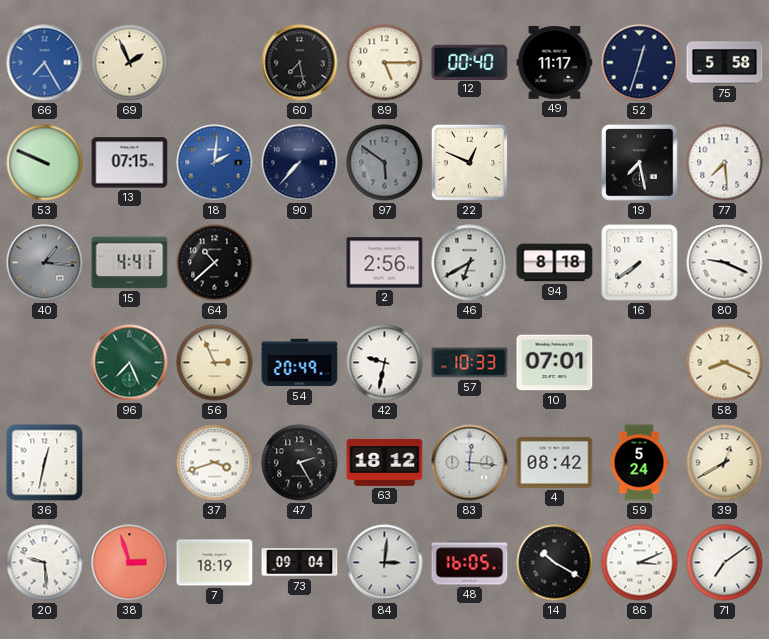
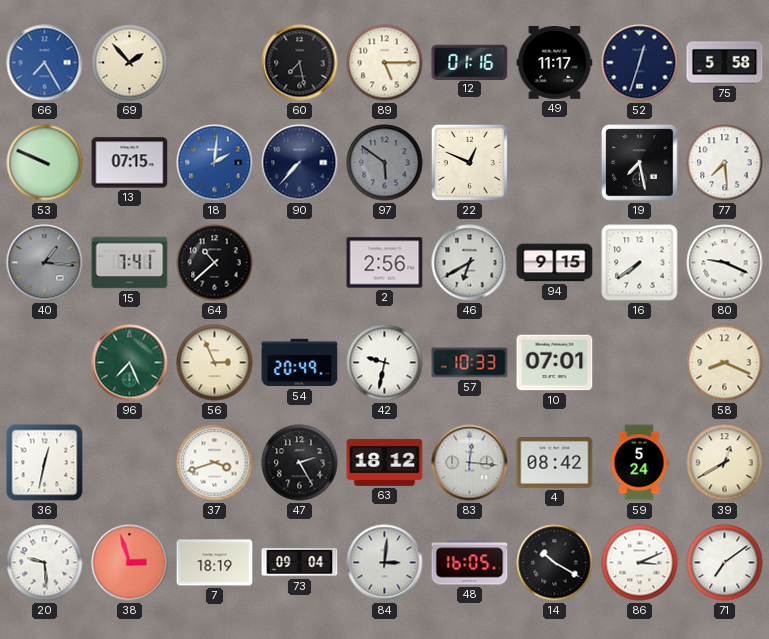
69: 1:56 -> 1:53 (130, 63)
12: 00:40 -> 01:16 (470, 62)
15: 4:41 -> 7:41 (130, 263)
94: 8:18 -> 9:15 (555, 263)
